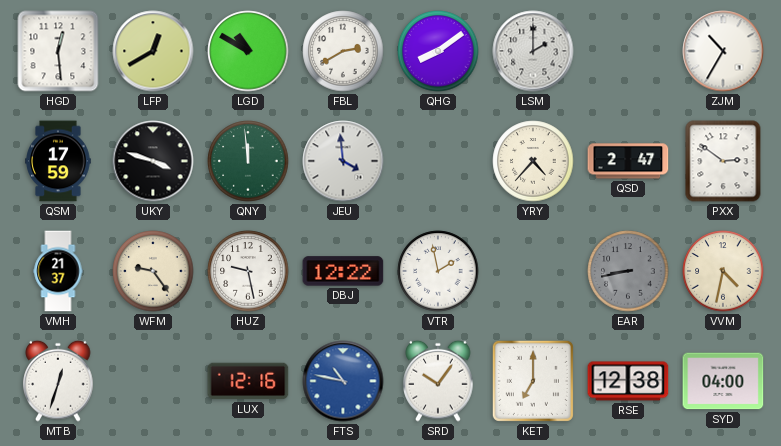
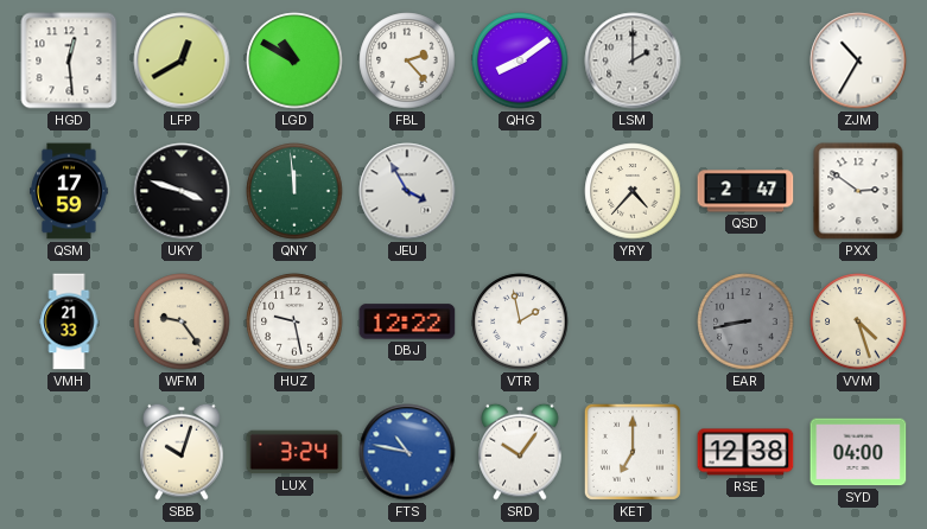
FBL: 2:40 -> 2:23 (407, 60)
JEU: 3:59 -> 3:55 (407, 191)
VMH: 21:37 -> 21:33 (69, 321)
VVM: 4:32 -> 4:27 (858, 321)
MTB: 12:33 -> none (58, 381)
SBB: none -> 10:03 (182, 452)
LUX: 12:16 -> 3:24 (294, 452)
